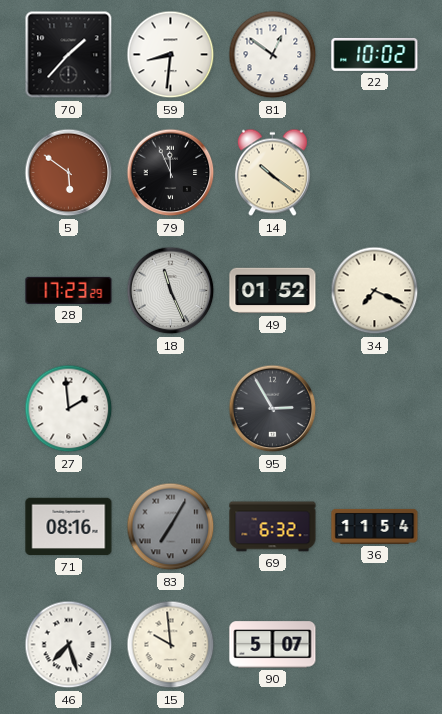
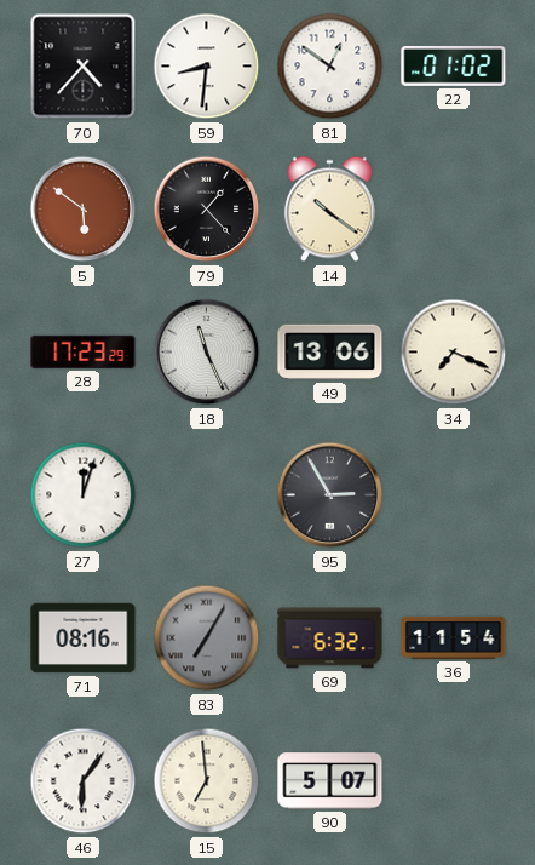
70: 1:37 -> 4:37 (84, 67)
22: 10:02 -> 01:02 (454, 65)
79: 11:56 -> 1:23 (207, 210)
49: 01:52 -> 13:06 (330, 353)
27: 1:59 -> 12:03 (84, 495)
46: 7:27 -> 6:06 (84, 781)
15: 9:59 -> 6:59 (207, 781)
